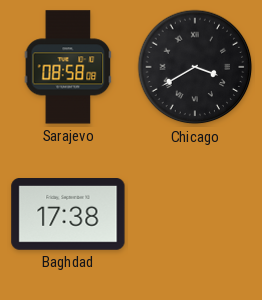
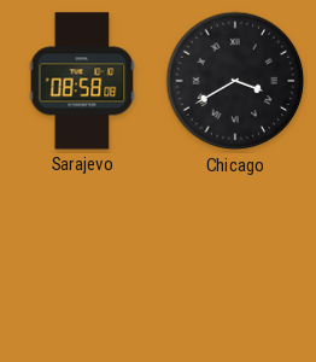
Baghdad: 17:38 -> none (68, 215)
